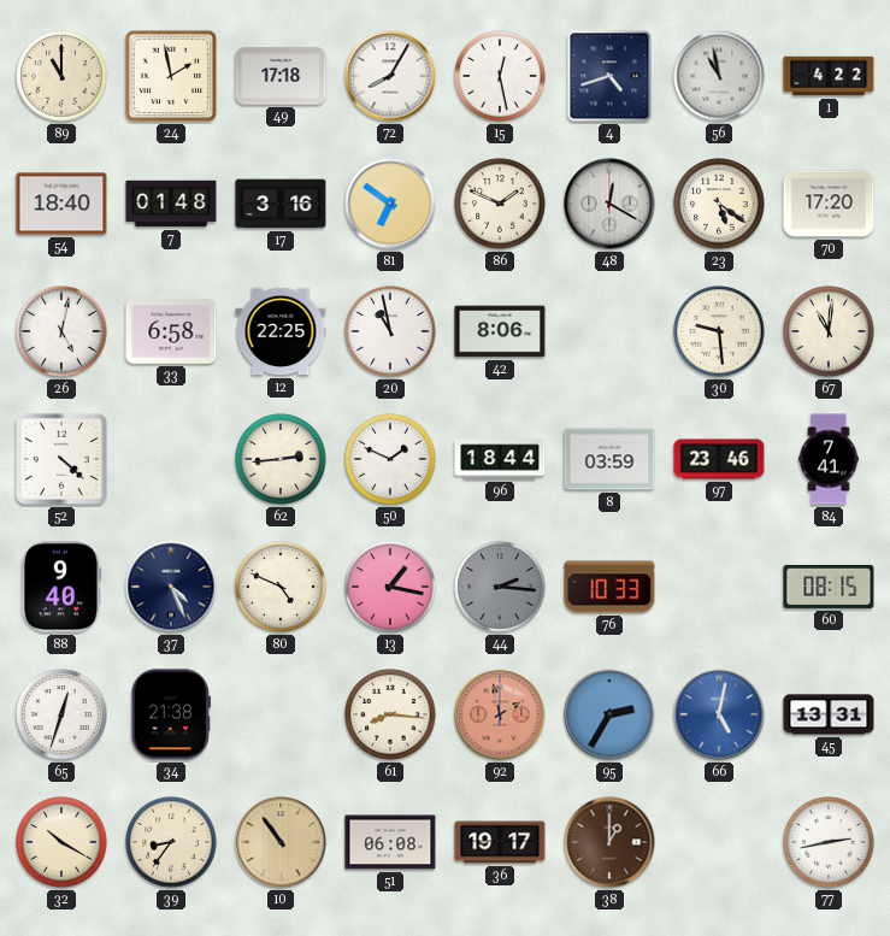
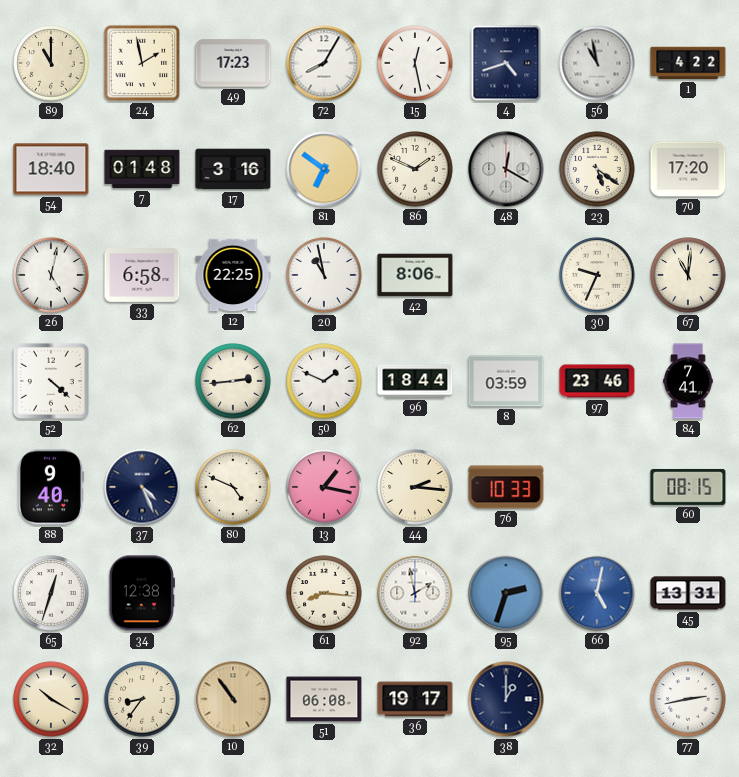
49: 17:18 -> 17:23 (233, 63)
30: 9:29 -> 9:34 (597, 275)
44 dial: grey -> cream (415, 487)
34: 21:38 -> 12:38 (142, 593)
92 dial: salmon -> white (415, 593)
95: 2:35 -> 2:33 (506, 593)
38 dial: brown -> navy (506, 699)
